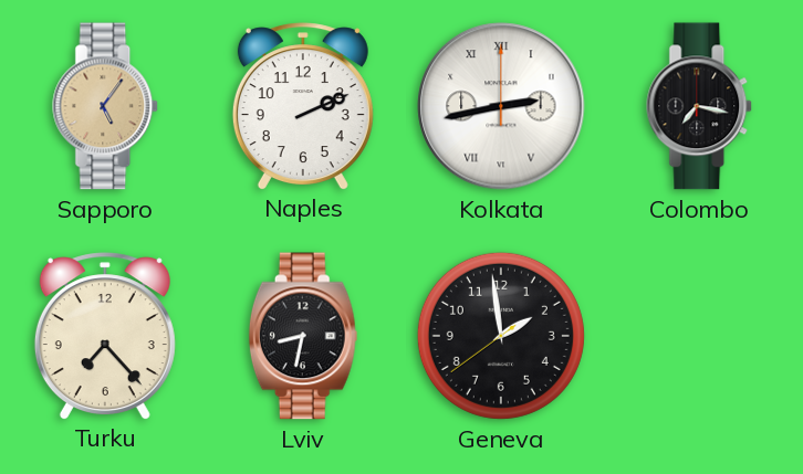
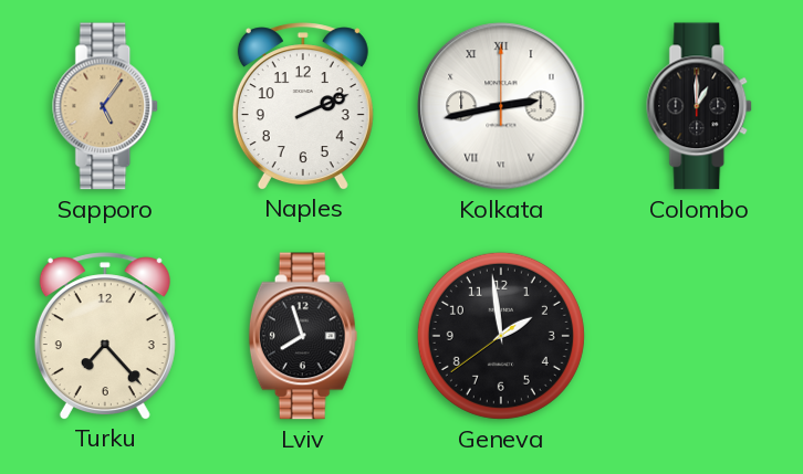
Colombo: 7:17 -> 1:00 (700, 106)
Lviv: 8:32 -> 7:57 (303, 336)
